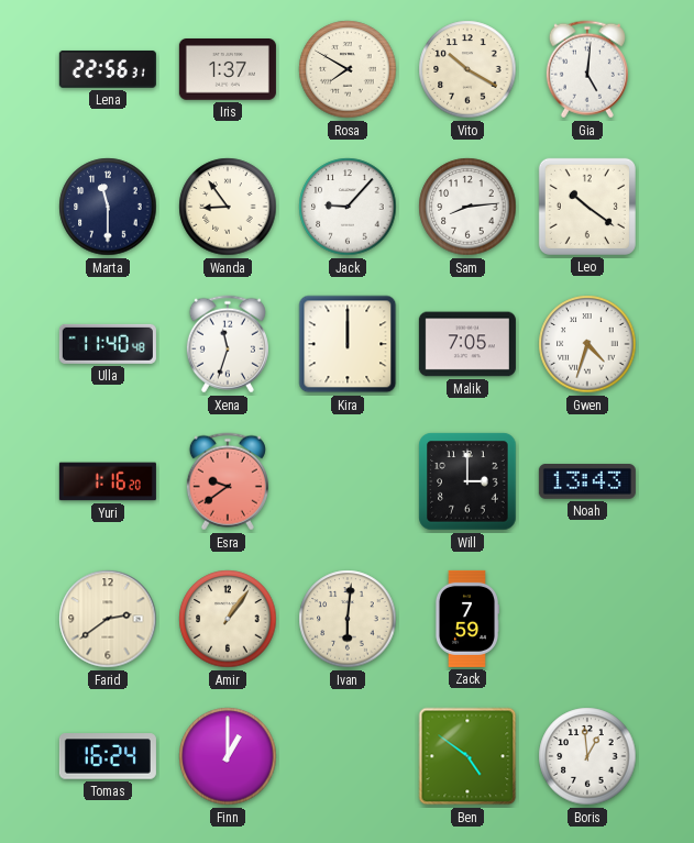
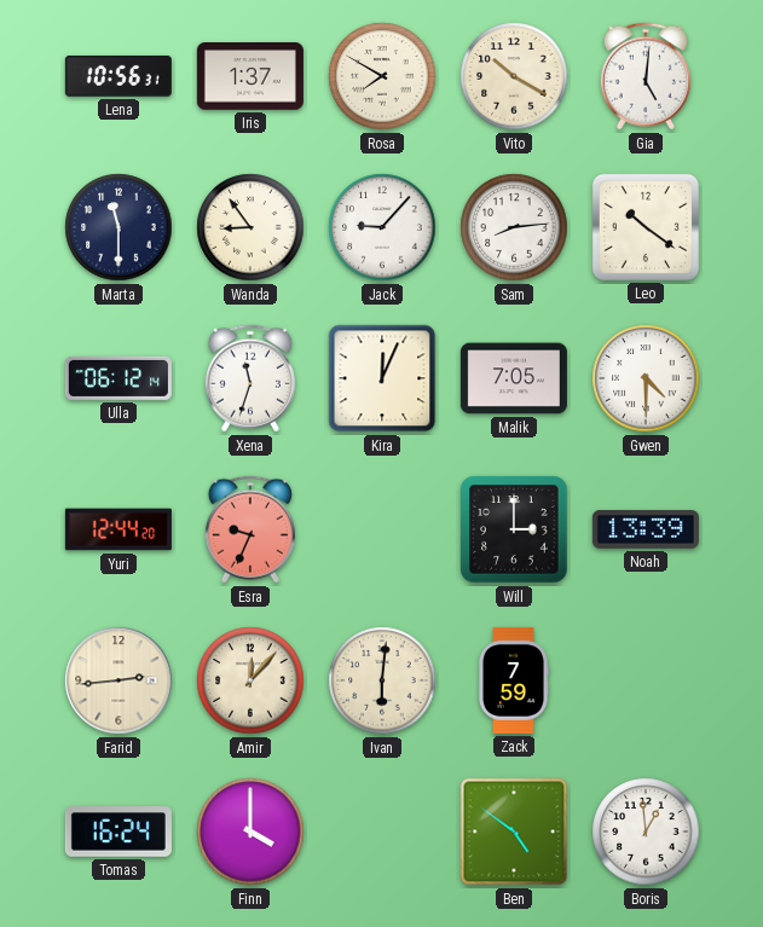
Lena: 22:56 -> 10:56 (119, 76)
Ulla: 11:40 -> 06:12 (119, 378)
Kira: 12:00 -> 12:04 (382, 378)
Gwen: 4:33 -> 4:30 (646, 378)
Yuri: 1:16 -> 12:44 (119, 529)
Esra: 9:39 -> 9:34 (250, 529)
Noah: 13:43 -> 13:39 (646, 531)
Farid: 2:39 -> 2:44 (119, 680)
Amir: 1:06 -> 12:07 (250, 680)
Finn: 1:00 -> 4:00 (250, 832)
